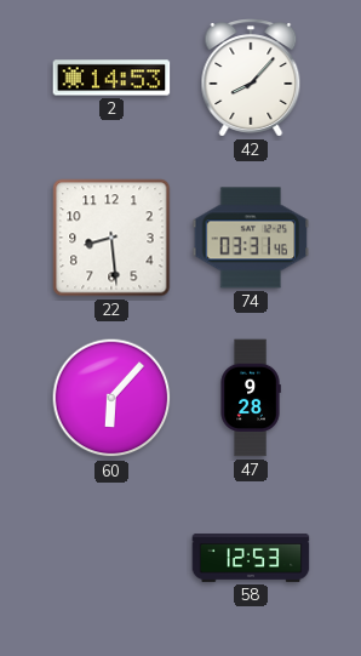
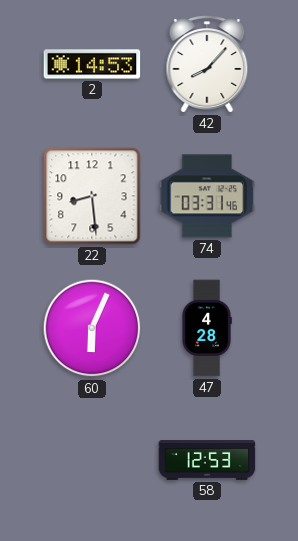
60: 6:07 -> 6:04 (92, 328)
47: 9:28 -> 4:28 (207, 328)
